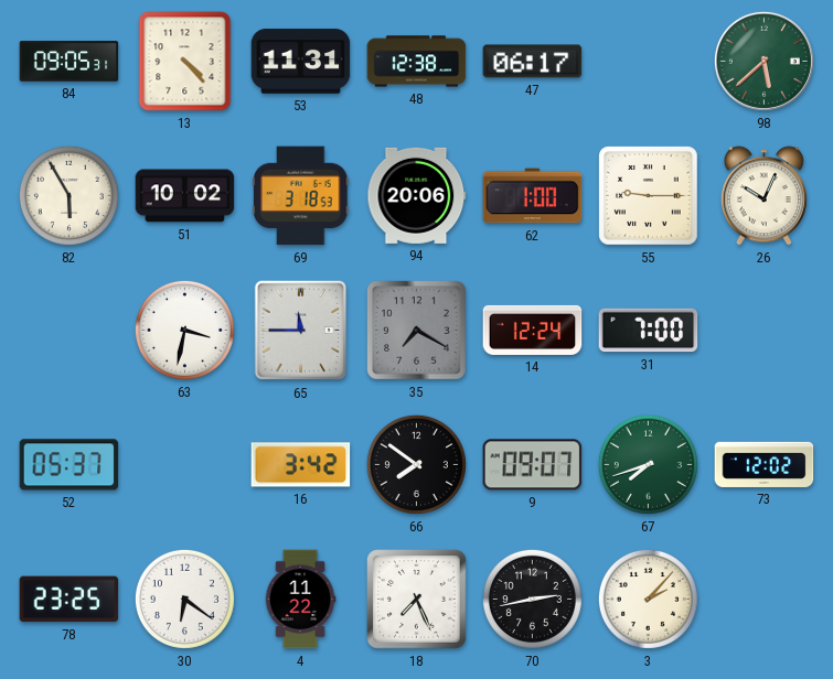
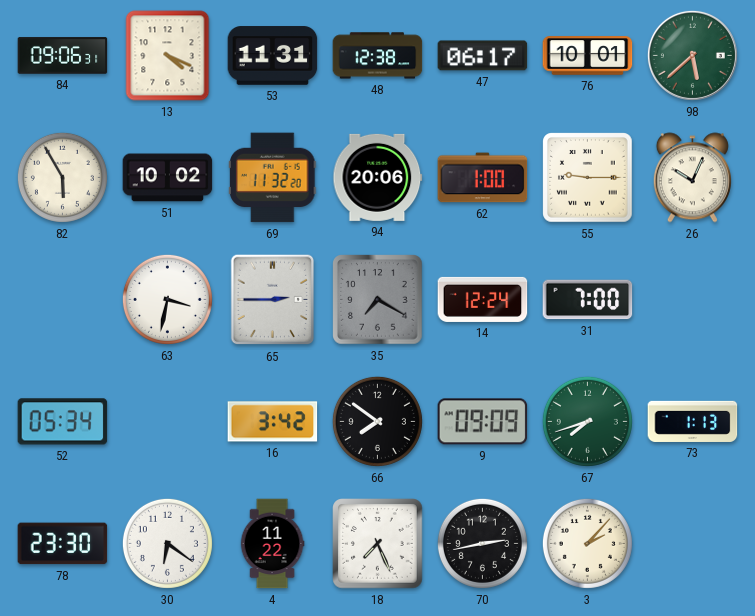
84: 09:05 -> 09:06 (63, 56)
13: 4:23 -> 4:19 (168, 56)
76: none -> 10:01 (588, 56)
69: 3:18 -> 11:32 (273, 178)
65: 11:45 -> 2:45 (273, 300)
52: 05:37 -> 05:34 (63, 422)
9: 09:07 -> 09:09 (483, 422)
73: 12:02 -> 1:13 (693, 421)
78: 23:25 -> 23:30 (63, 544)
